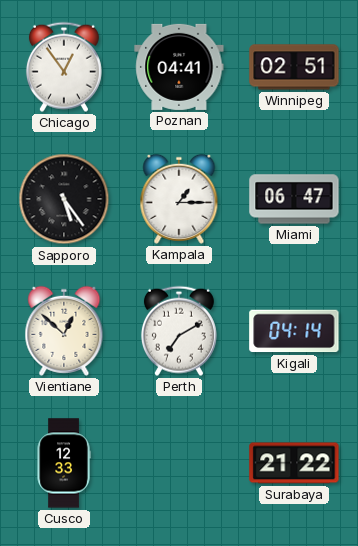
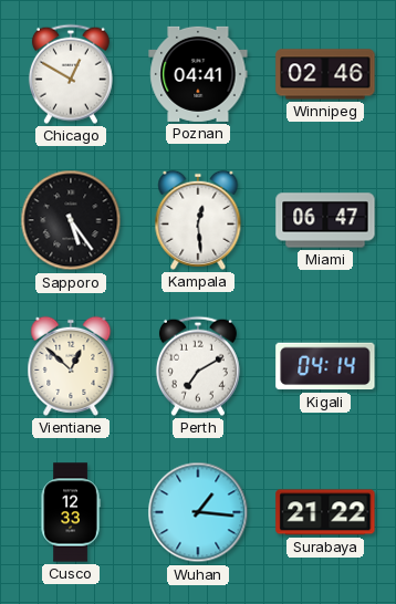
Chicago: 12:54 -> 12:50 (71, 74)
Winnipeg: 02:51 -> 02:46 (325, 74)
Kampala: 1:15 -> 12:29 (198, 220)
Wuhan: none -> 1:16 (198, 512)
